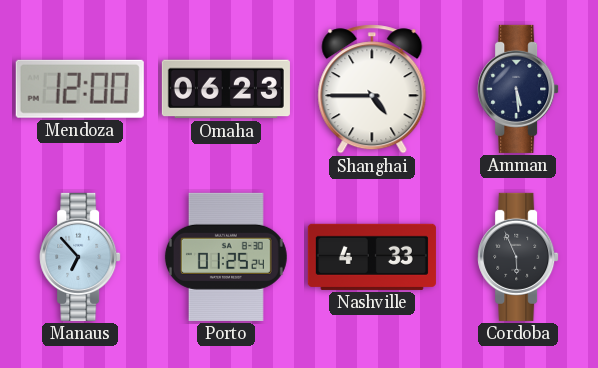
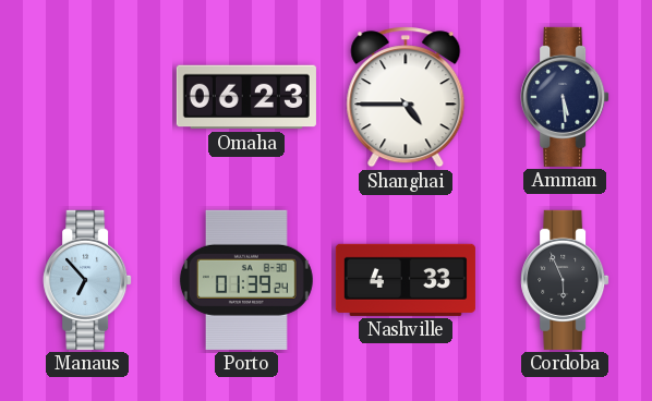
Mendoza: 12:00 -> none (80, 89)
Porto: 01:25 -> 01:39 (246, 280)
